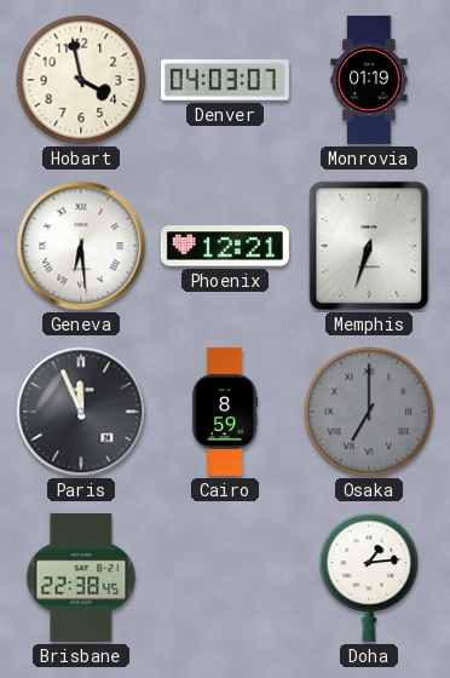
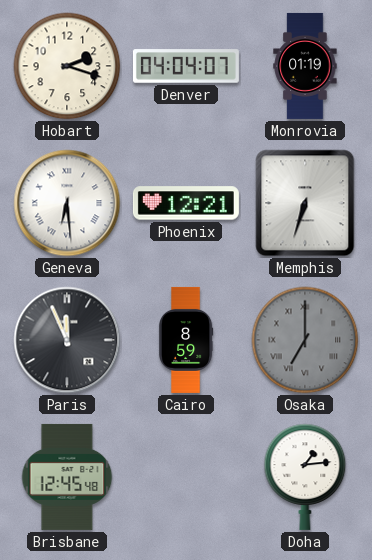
Hobart: 3:58 -> 2:18 (67, 66)
Denver: 04:03 -> 04:04 (186, 66)
Brisbane: 22:38 -> 12:45 (67, 477)
